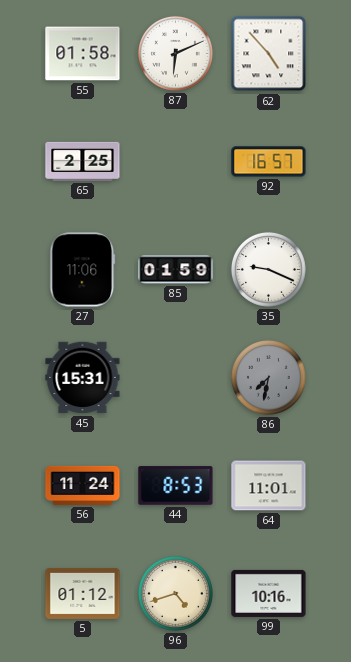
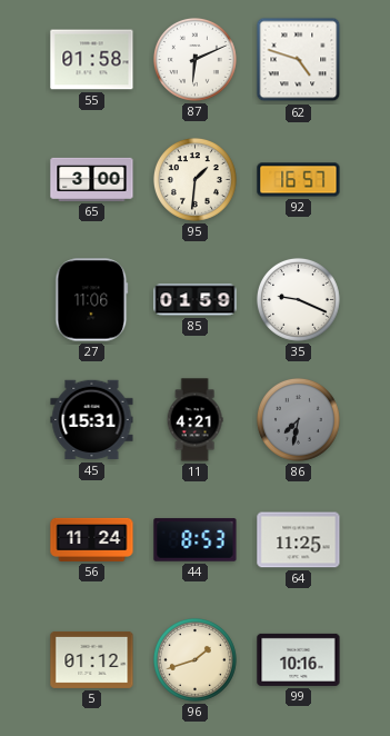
62: 4:53 -> 4:48 (299, 60)
65: 2:25 -> 3:00 (92, 179)
95: none -> 1:31 (194, 179)
11: none -> 4:21 (194, 420)
64: 11:01 -> 11:25 (299, 540)
96: 4:42 -> 1:42 (194, 659)
